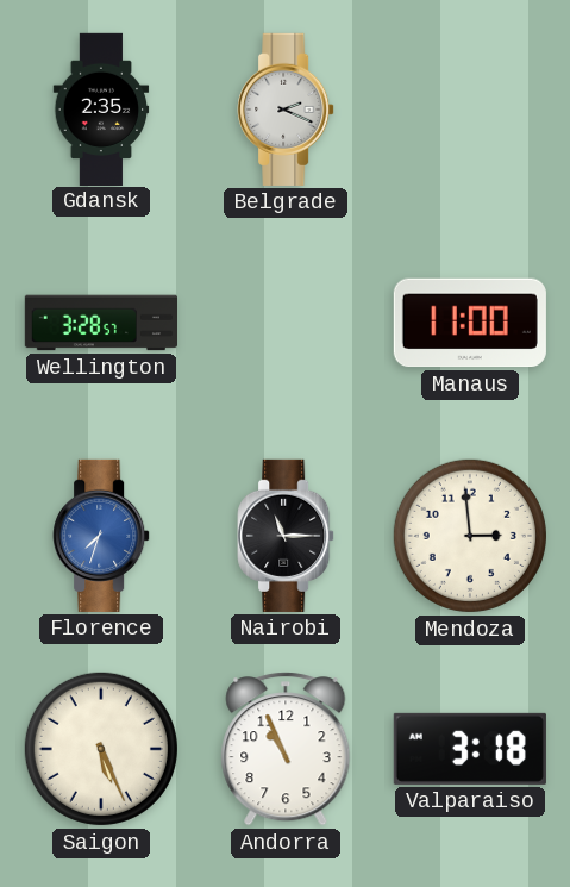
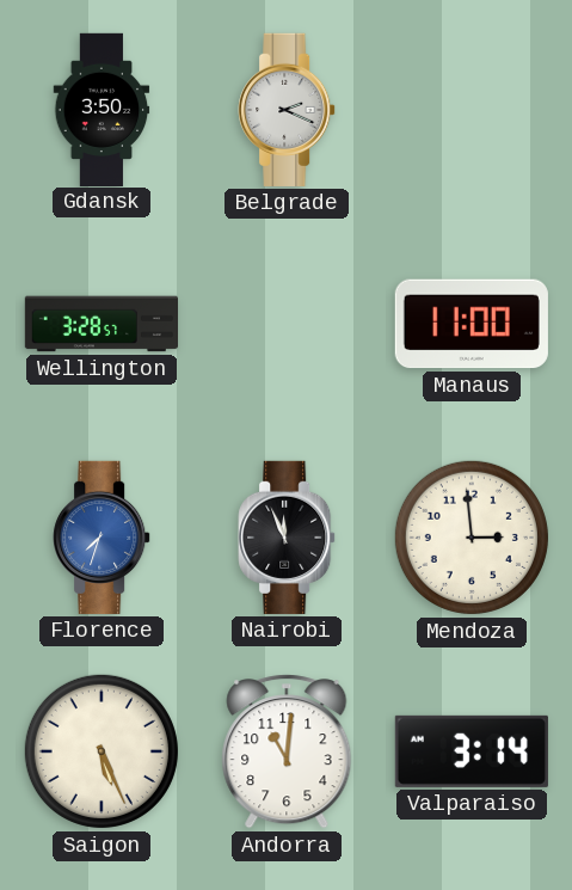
Gdansk: 2:35 -> 3:50 (102, 109)
Nairobi: 11:15 -> 11:56 (287, 538)
Andorra: 10:56 -> 11:01 (287, 751)
Valparaiso: 3:18 -> 3:14 (472, 751)
